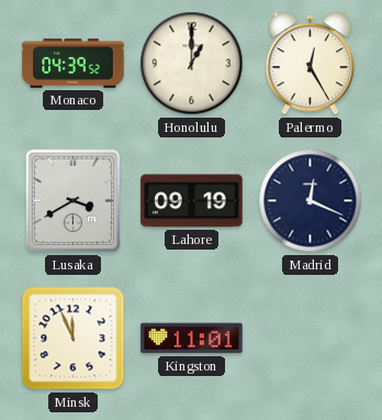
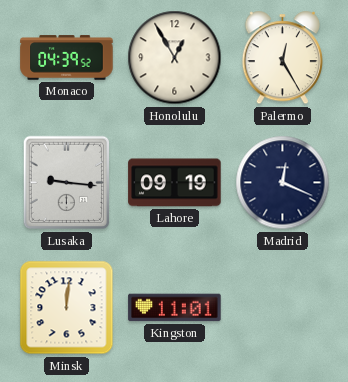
Honolulu: 1:00 -> 12:55 (175, 58)
Lusaka: 3:40 -> 9:16 (67, 183)
Minsk: 11:56 -> 12:01 (67, 308)
